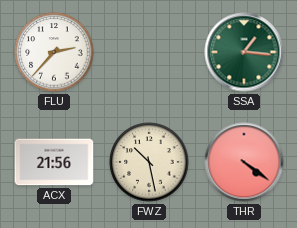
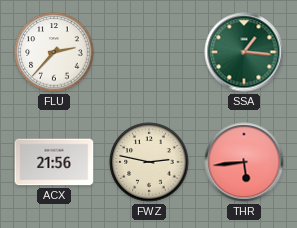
FWZ: 10:28 -> 2:47 (149, 162)
THR: 4:21 -> 5:44 (244, 162)
